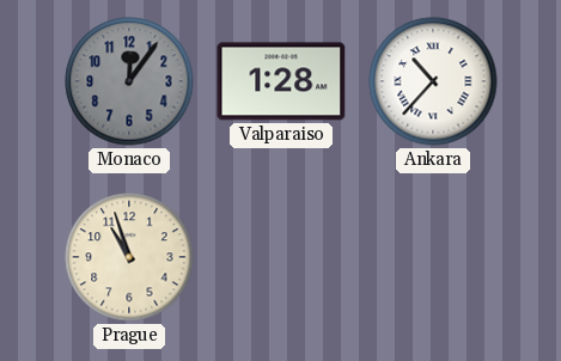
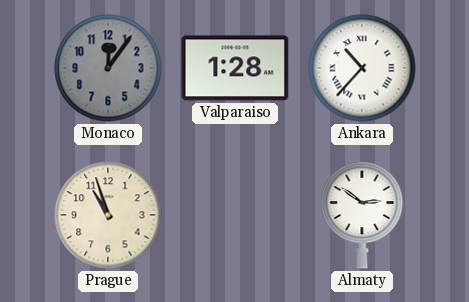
Almaty: none -> 2:51 (362, 215)
